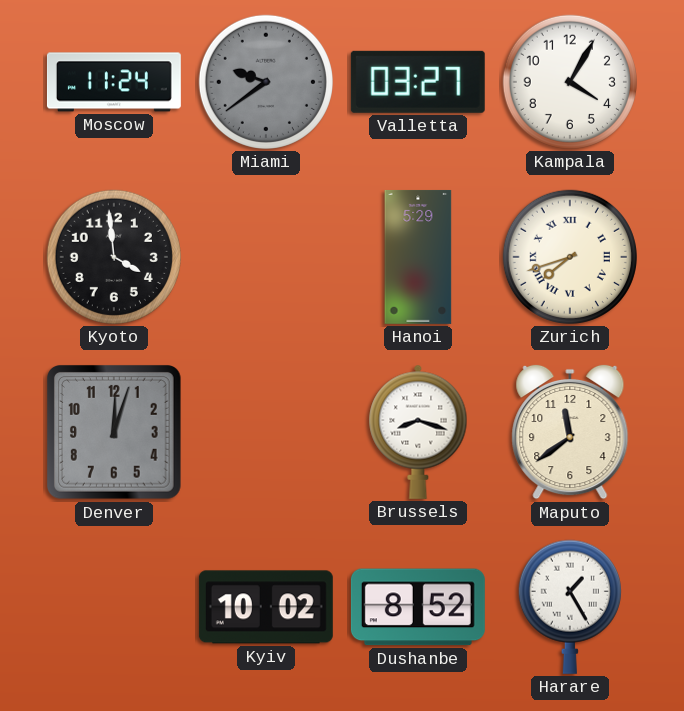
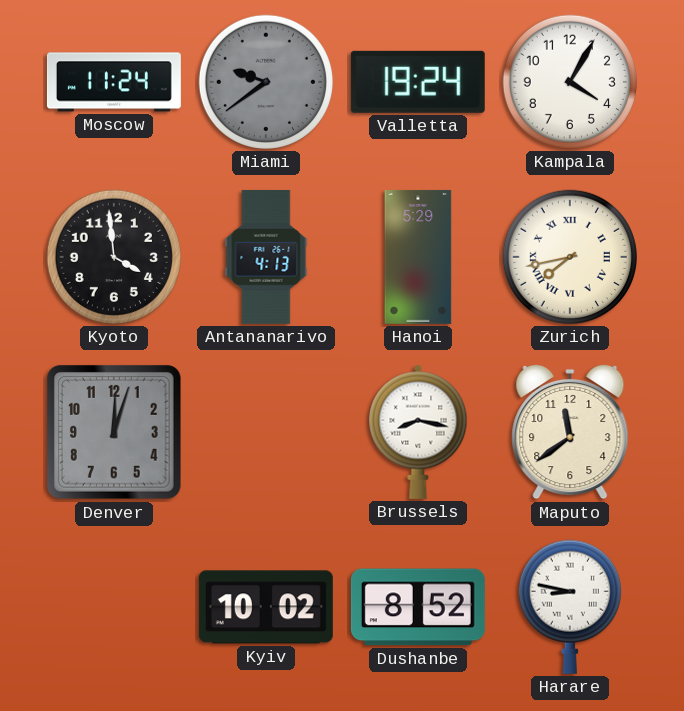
Valletta: 03:27 -> 19:24 (418, 82)
Antananarivo: none -> 4:13 (266, 257)
Zurich: 7:42 -> 7:43 (570, 257)
Brussels: 8:18 -> 8:17 (418, 432)
Harare: 1:25 -> 8:47 (570, 607)
